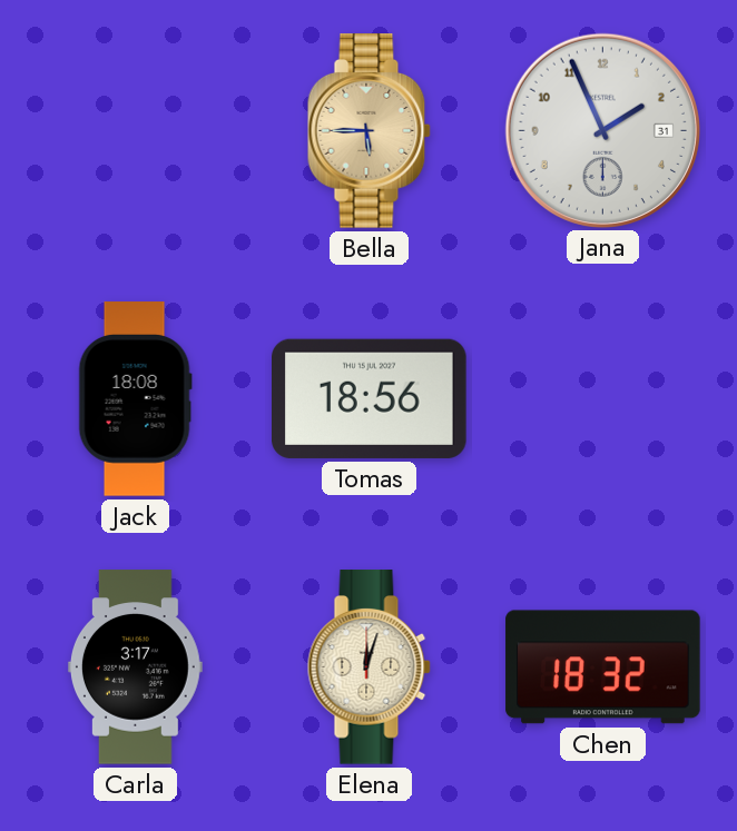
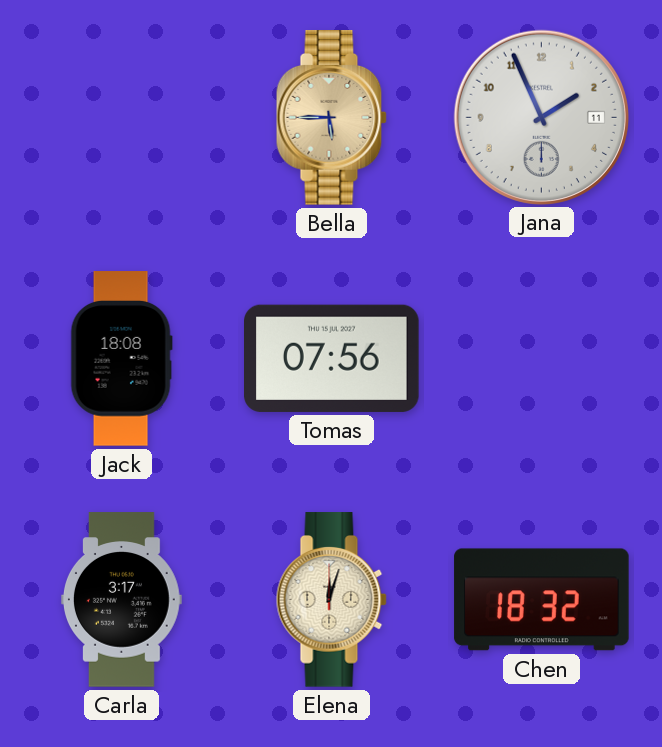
Jana date: 31 -> 11 (541, 117)
Tomas: 18:56 -> 07:56 (332, 358)
